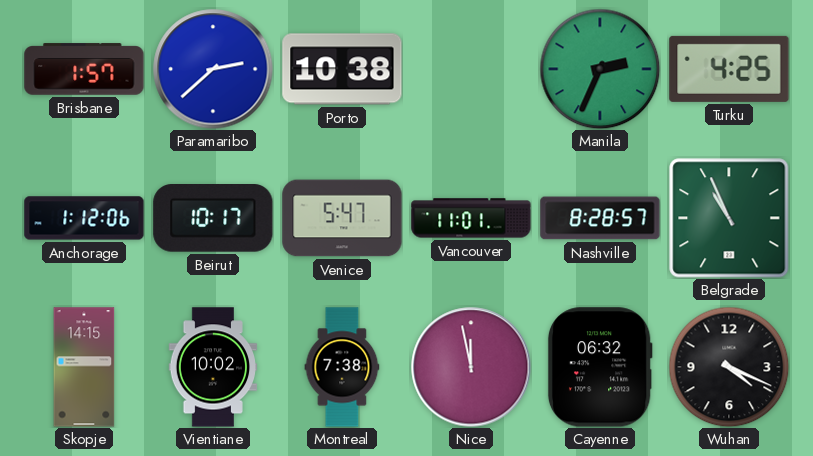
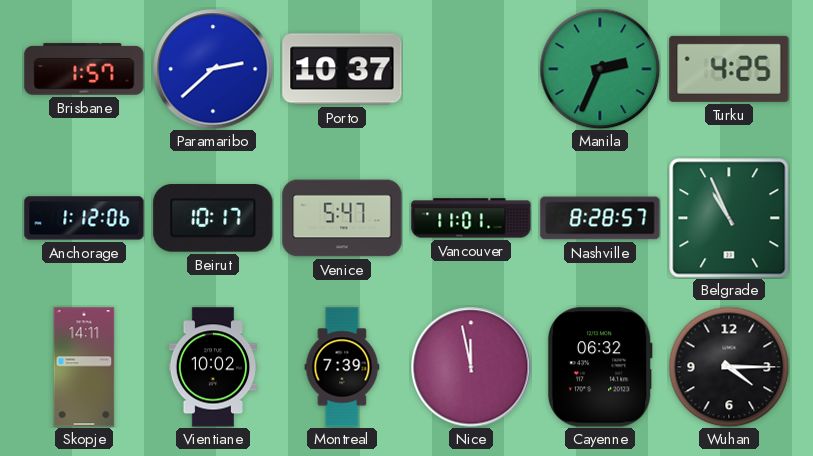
Porto: 10:38 -> 10:37 (342, 69)
Skopje: 14:15 -> 14:11 (84, 367)
Montreal: 7:38 -> 7:39 (342, 367)
Wuhan: 4:19 -> 4:15 (729, 367)
